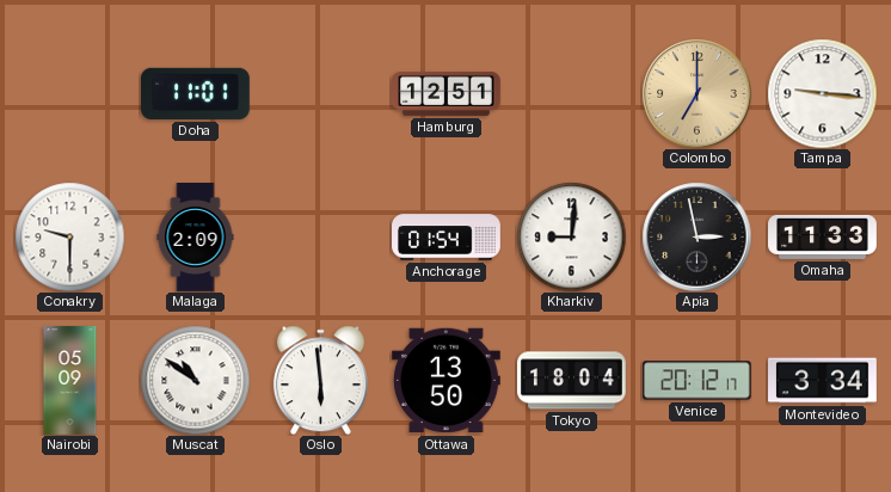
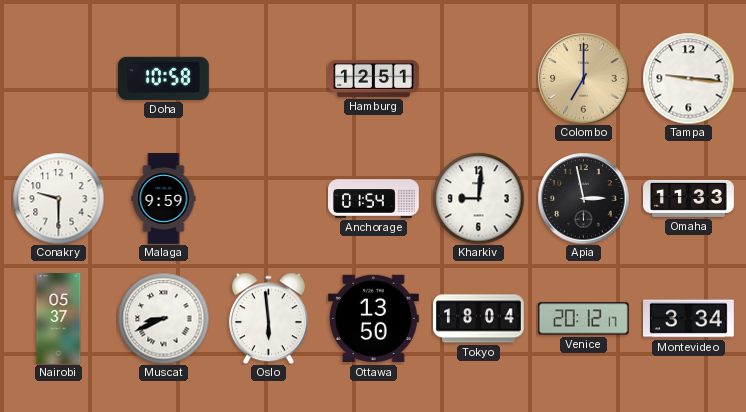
Doha: 11:01 -> 10:58 (164, 78)
Malaga: 2:09 -> 9:59 (164, 199)
Nairobi: 05:09 -> 05:37 (59, 319)
Muscat: 10:51 -> 8:41 (163, 318)
